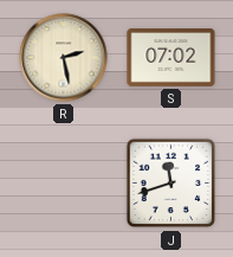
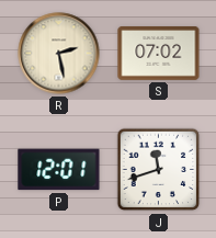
P: none -> 12:01 (59, 170)
